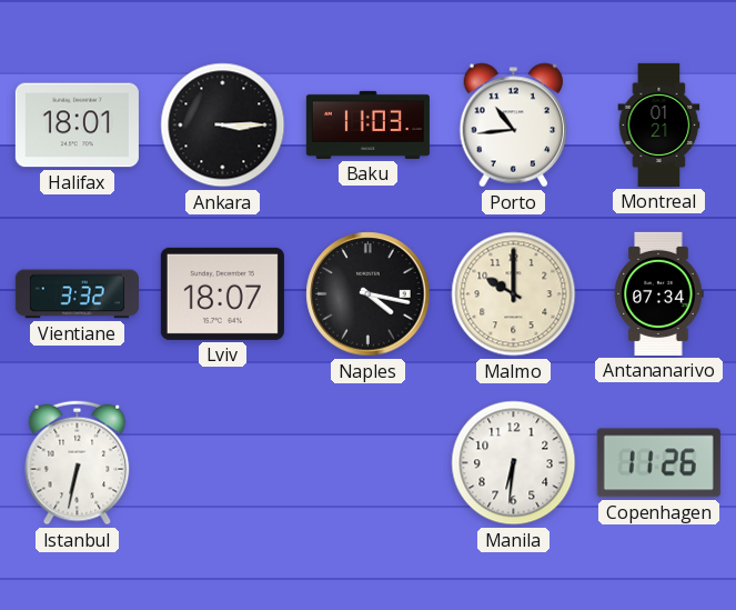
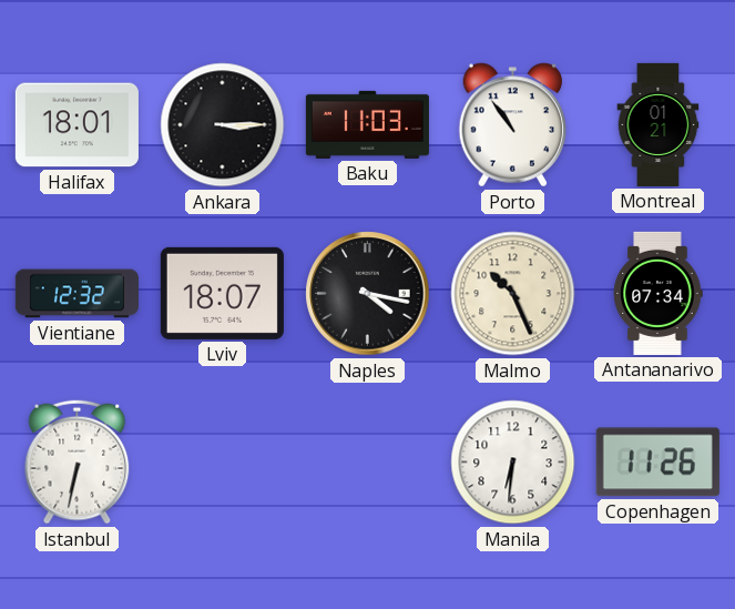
Porto: 10:44 -> 10:54 (513, 125)
Vientiane: 3:32 -> 12:32 (76, 294)
Malmo: 10:00 -> 10:26 (513, 294)
